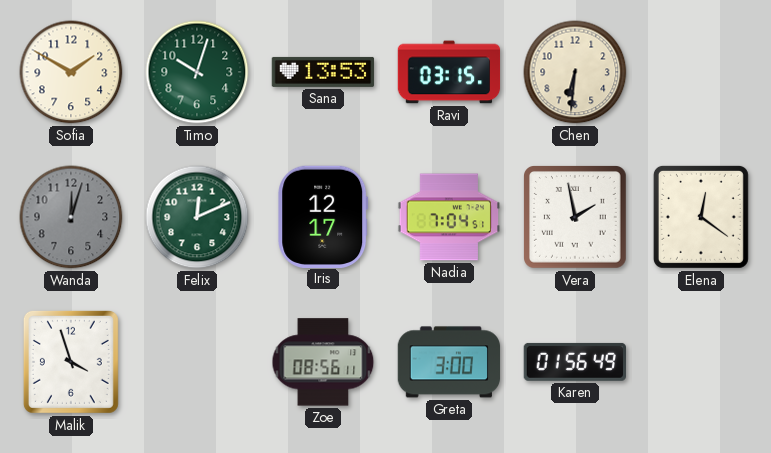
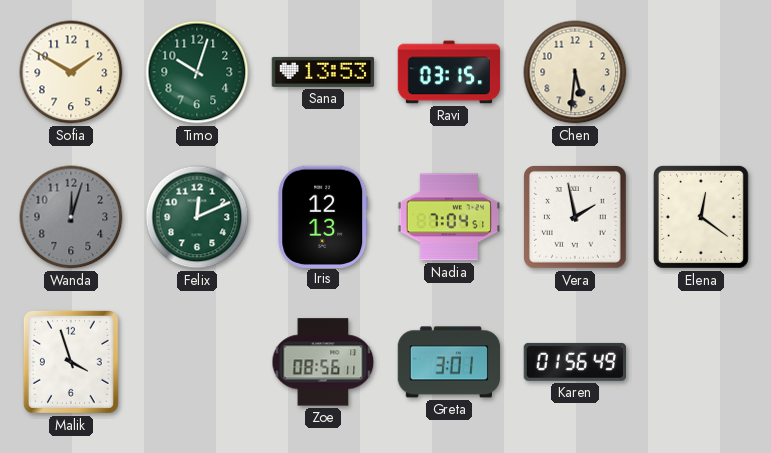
Chen: 6:31 -> 5:31 (575, 72)
Iris: 12:17 -> 12:13 (323, 216)
Greta: 3:00 -> 3:01 (449, 362)
